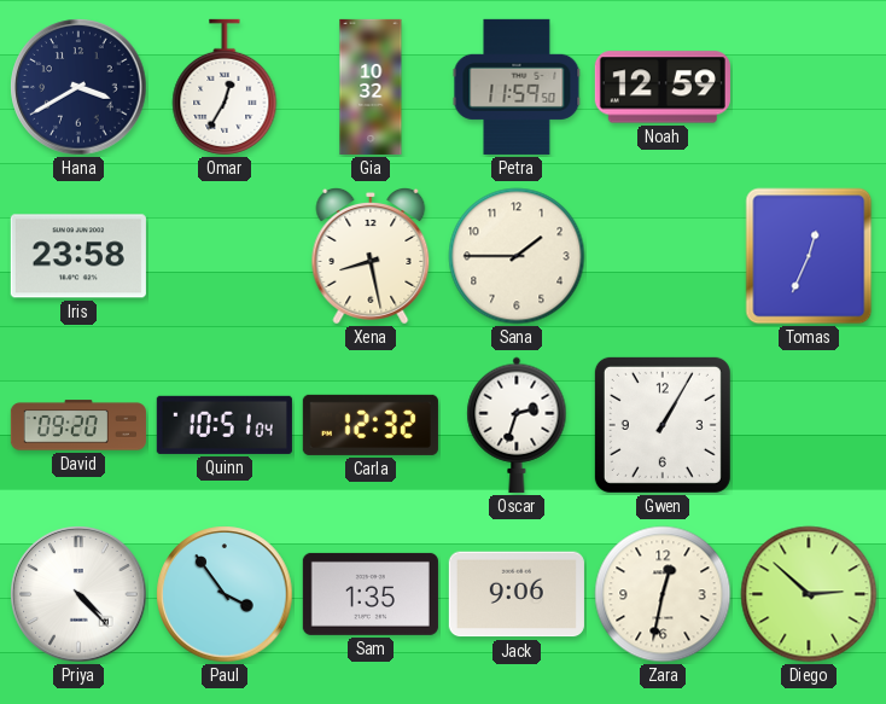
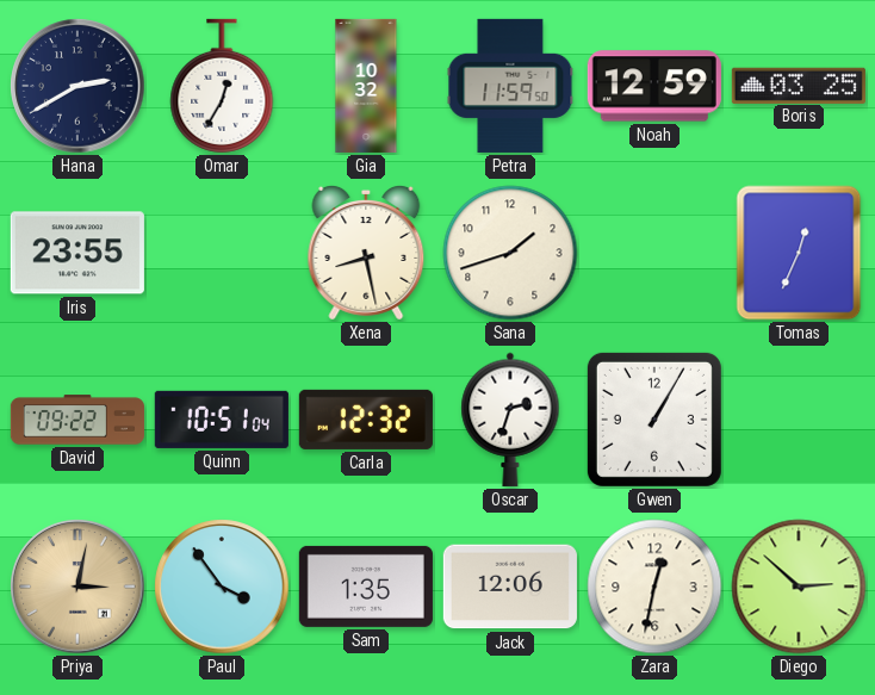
Hana: 3:40 -> 2:40 (77, 86)
Boris: none -> 03:25 (799, 85)
Iris: 23:58 -> 23:55 (77, 253)
Sana: 1:45 -> 1:42 (510, 253)
David: 09:20 -> 09:22 (77, 420)
Priya: 4:23 -> 3:02 (77, 587)
Priya dial: white -> champagne (77, 587)
Jack: 9:06 -> 12:06 (510, 587)
